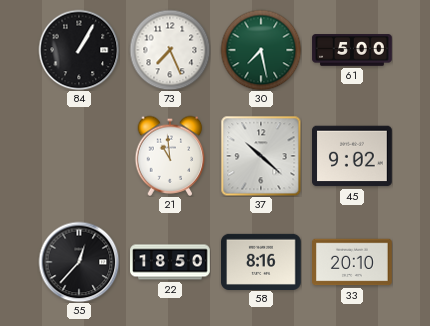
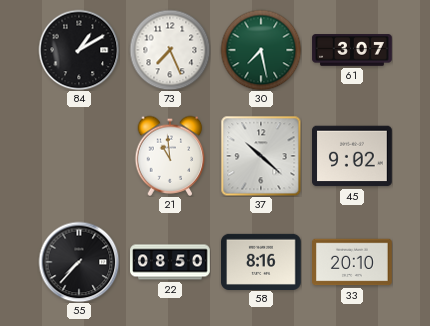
84: 1:05 -> 1:10 (79, 50)
61: 5:00 -> 3:07 (352, 50)
55: 12:37 -> 7:37 (79, 262)
22: 18:50 -> 08:50 (170, 262)
